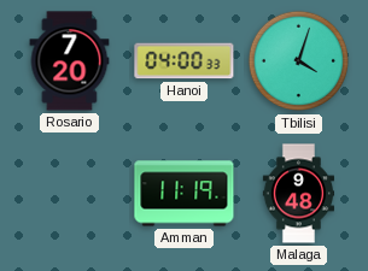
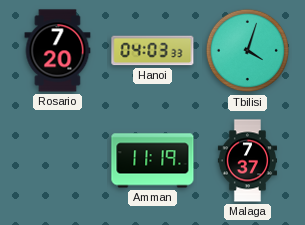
Hanoi: 04:00 -> 04:03 (153, 51)
Malaga: 9:48 -> 7:37 (247, 161)
